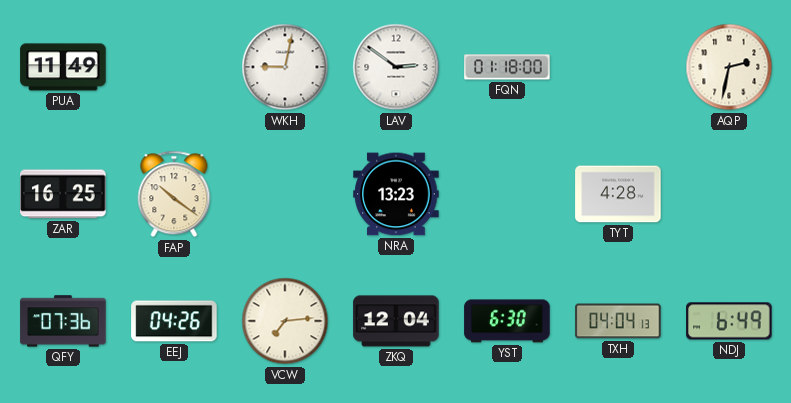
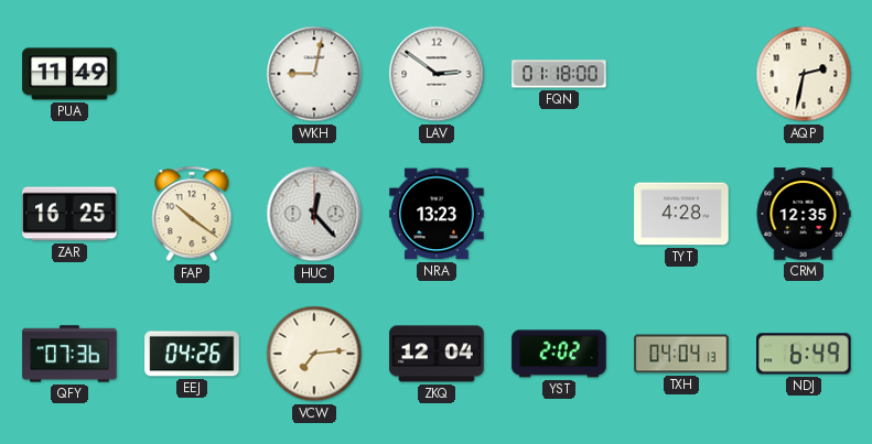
HUC: none -> 12:23 (314, 214)
CRM: none -> 12:35 (804, 214)
YST: 6:30 -> 2:02 (559, 354)
